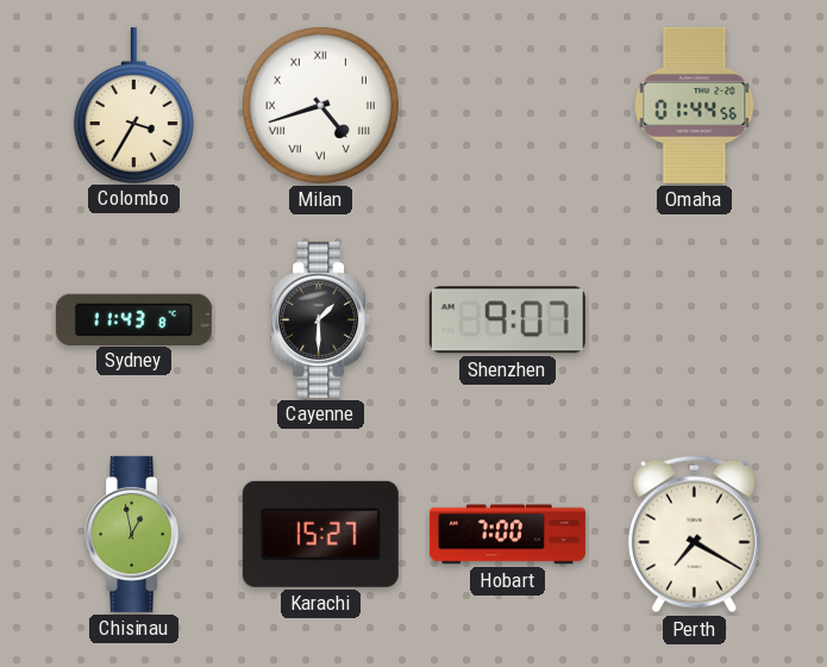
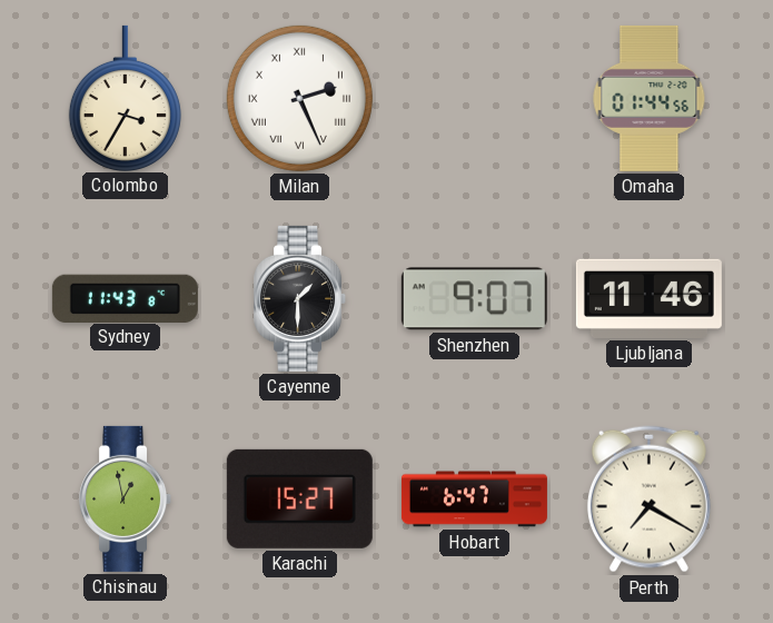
Milan: 4:42 -> 2:26 (299, 98)
Ljubljana: none -> 11:46 (648, 298)
Hobart: 7:00 -> 6:47 (474, 500)
